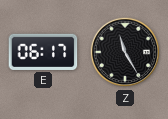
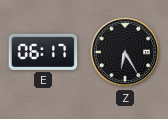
Z: 11:25 -> 6:25 (125, 52)
